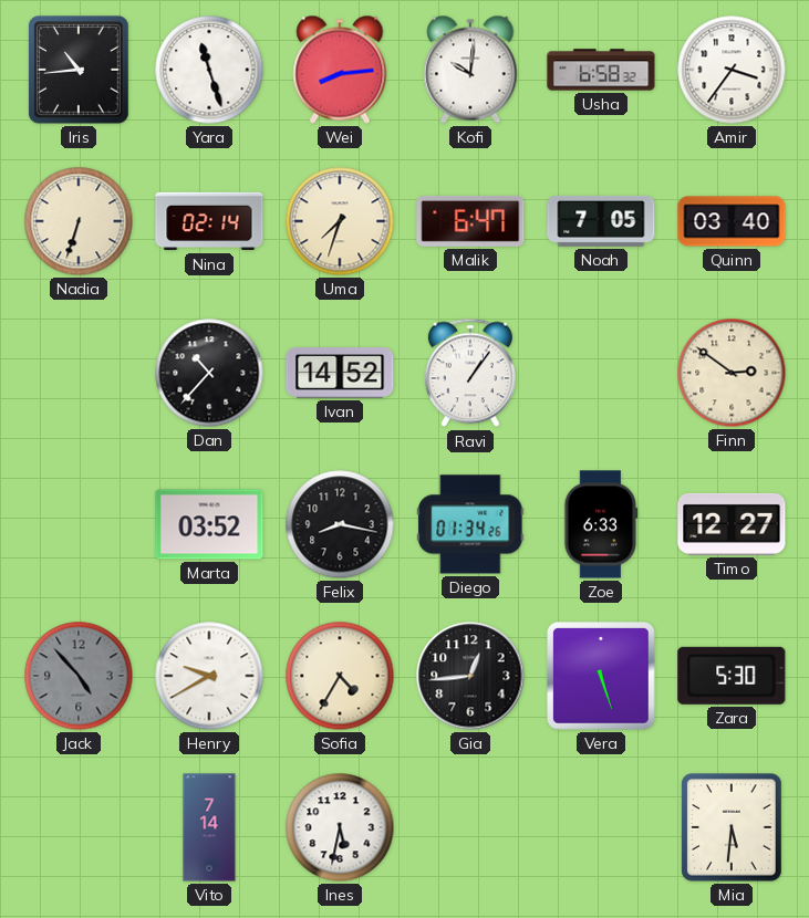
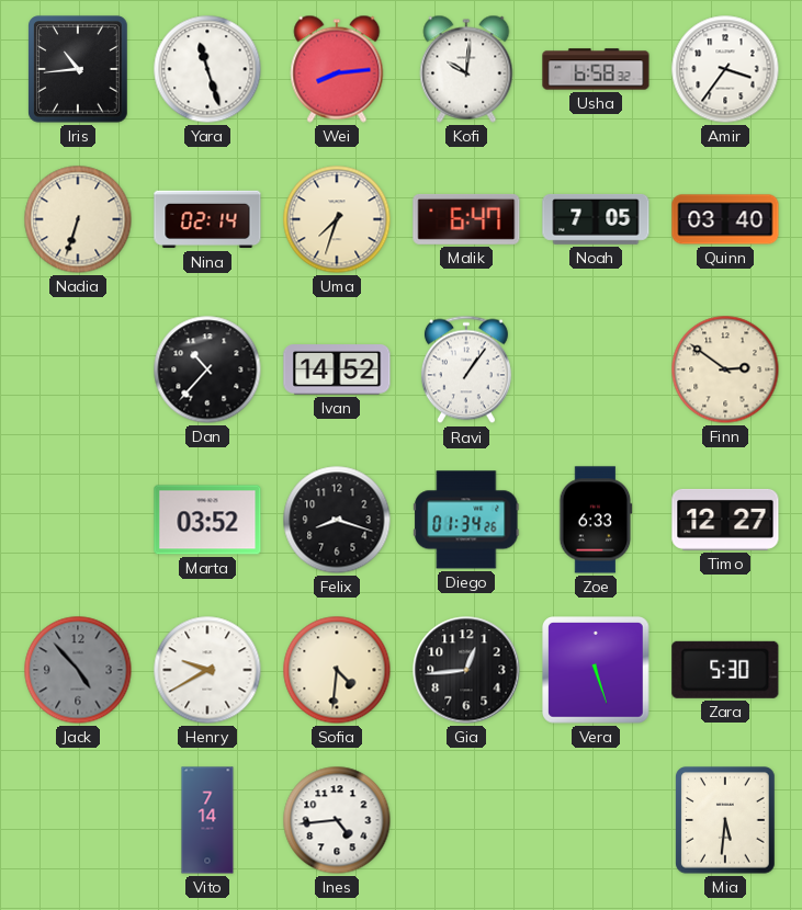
Felix: 8:17 -> 8:18 (337, 520)
Sofia: 4:35 -> 4:31 (337, 670)
Ines: 5:32 -> 4:44 (337, 820)
